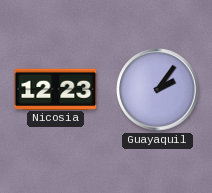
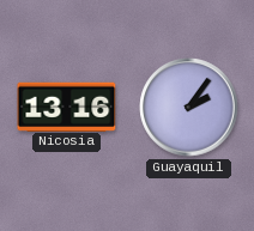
Nicosia: 12:23 -> 13:16 (67, 107)
